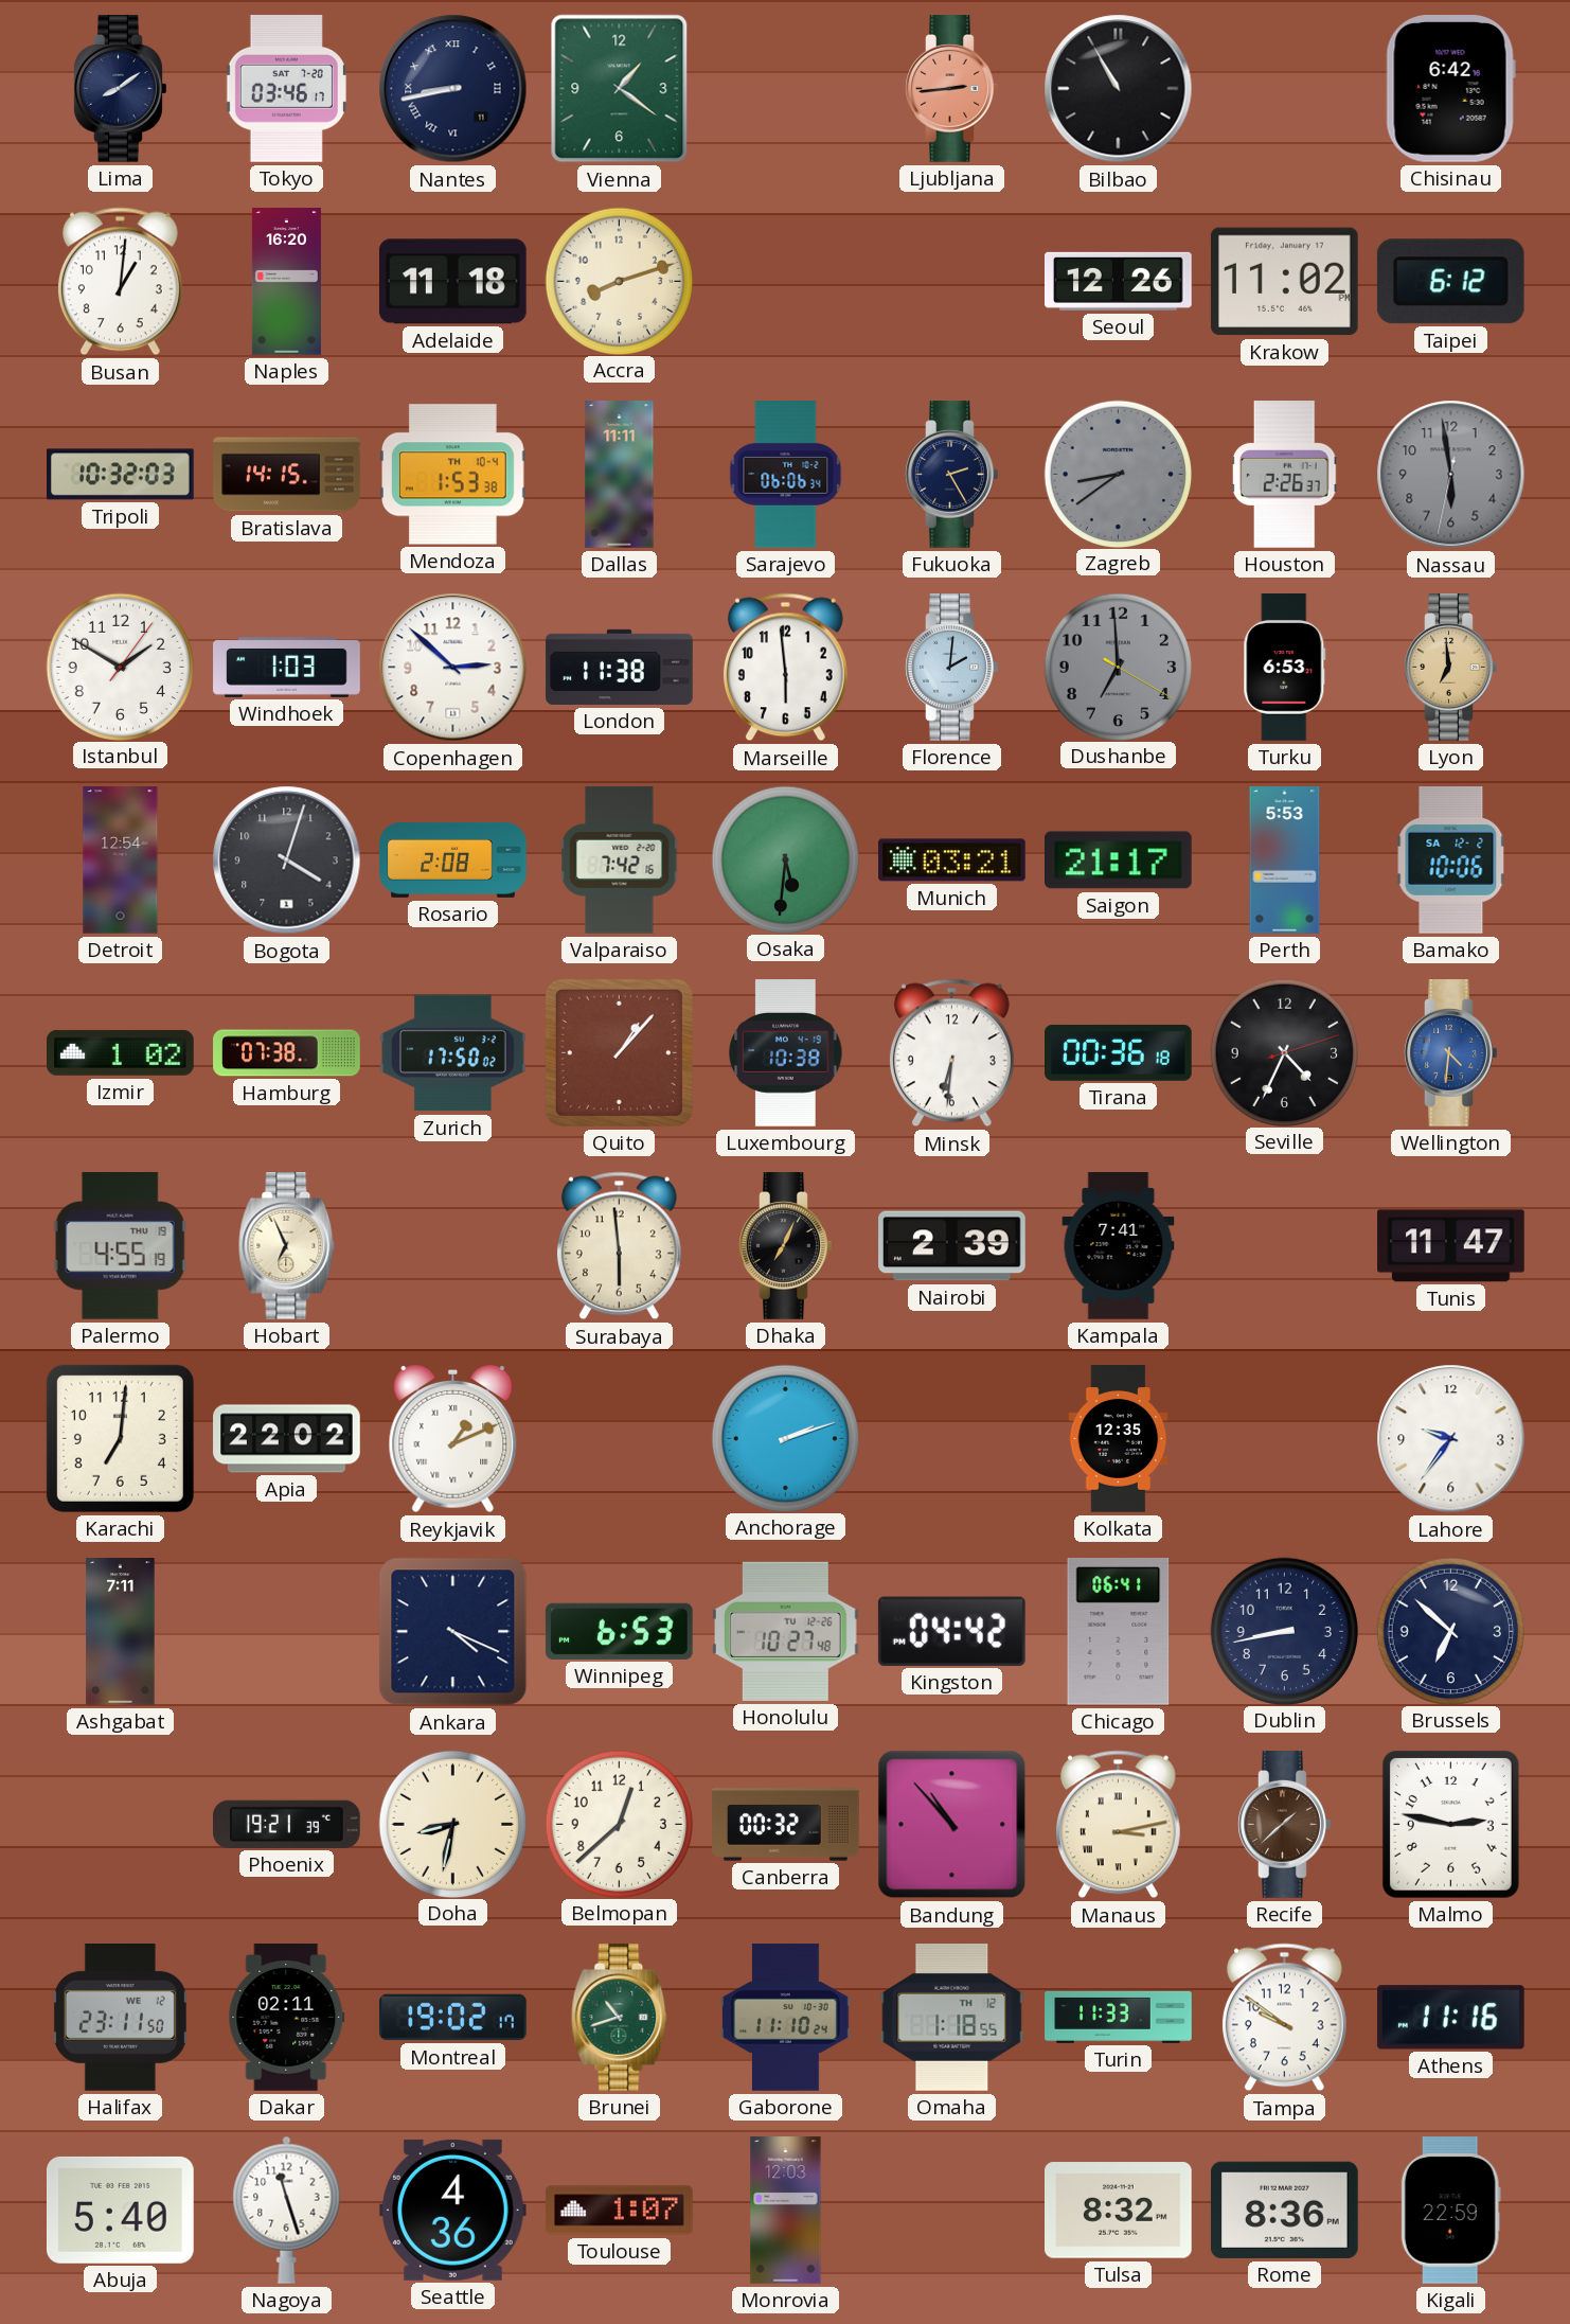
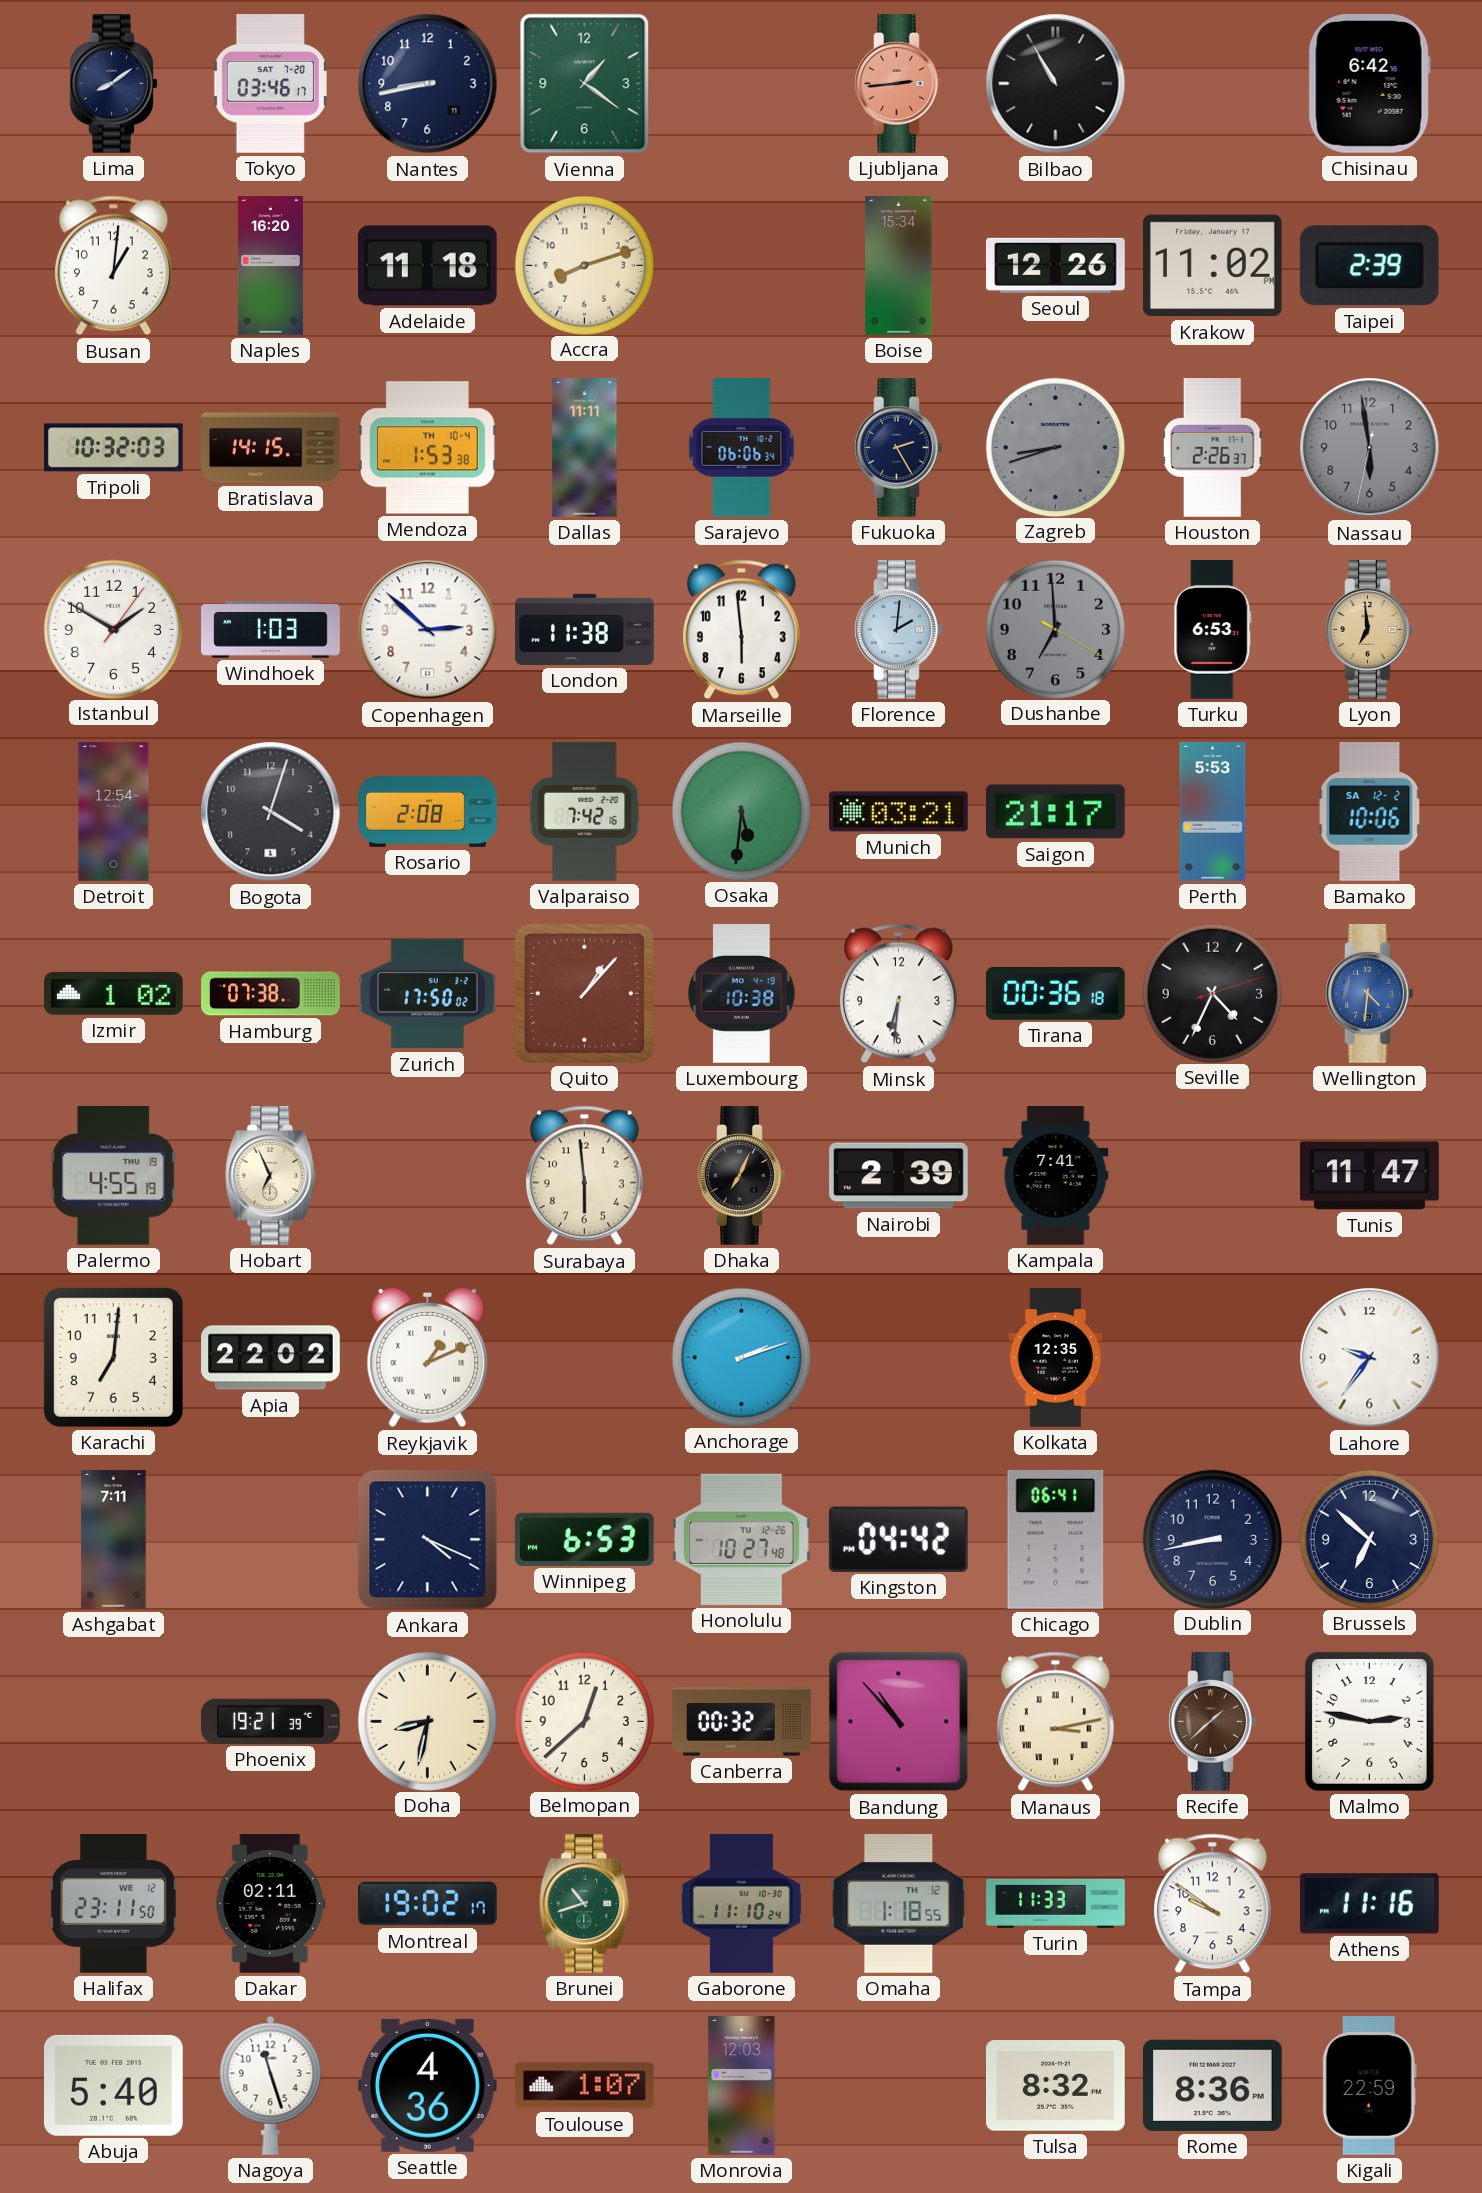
Nantes numerals: Roman -> Arabic (428, 84)
Boise: none -> 15:34 (899, 266)
Taipei: 6:12 -> 2:39 (1369, 266)
Zagreb: 8:39 -> 8:42 (1055, 447)
